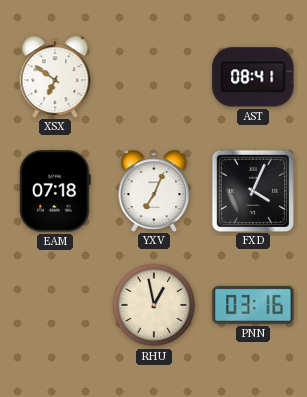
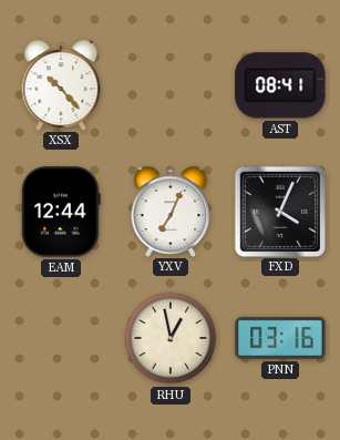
XSX: 6:51 -> 10:23 (61, 84)
EAM: 07:18 -> 12:44 (61, 212)
